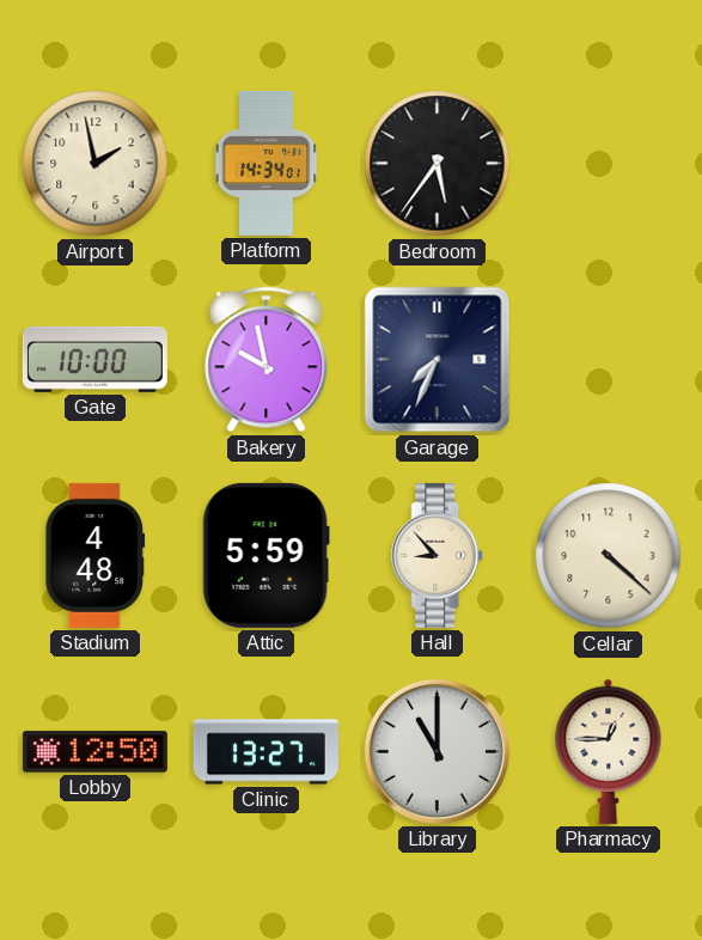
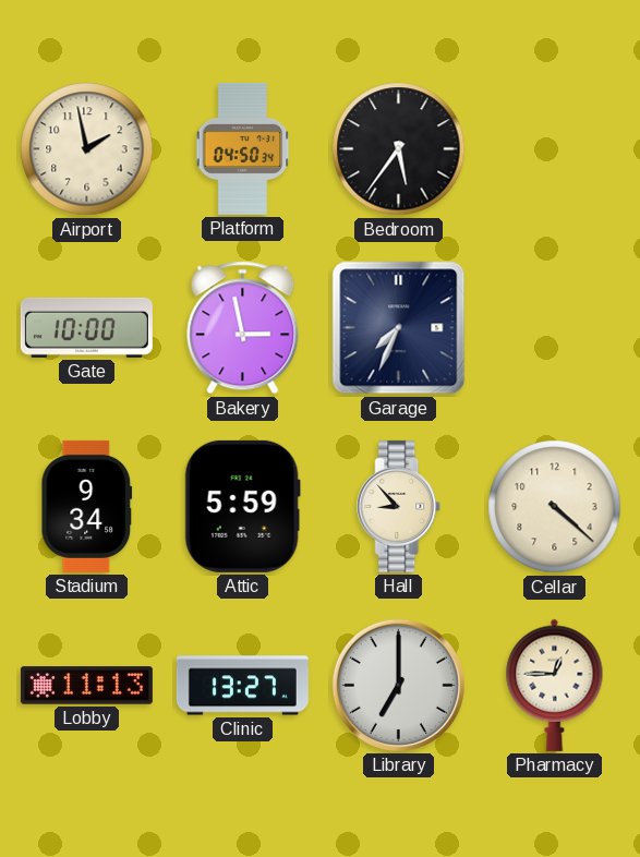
Platform: 14:34 -> 04:50 (243, 148)
Bakery: 9:58 -> 2:58 (243, 328)
Stadium: 4:48 -> 9:34 (87, 506)
Lobby: 12:50 -> 11:13 (86, 686)
Library: 11:00 -> 7:00 (398, 685)
